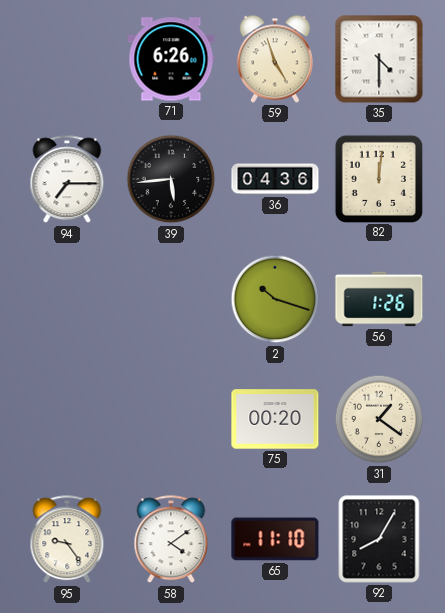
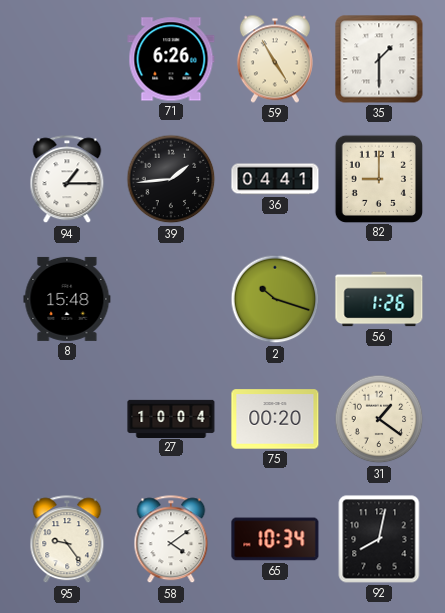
59: 4:57 -> 4:55 (275, 59)
35: 4:30 -> 1:30 (379, 59)
94: 7:15 -> 1:15 (67, 180)
39: 5:44 -> 1:44 (171, 179)
36: 04:36 -> 04:41 (275, 179)
82: 12:01 -> 9:00 (378, 178)
8: none -> 15:48 (67, 299)
27: none -> 10:04 (171, 418)
65: 11:10 -> 10:34 (275, 539)
92: 8:05 -> 8:02 (379, 539)
